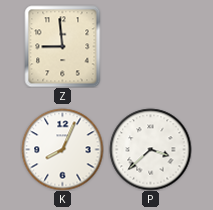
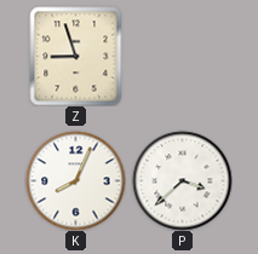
Z: 8:59 -> 8:57 (76, 56)
